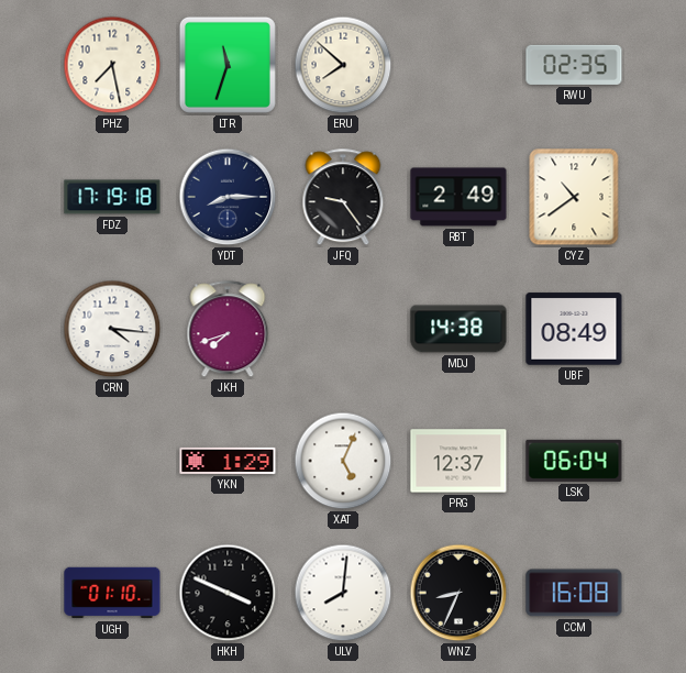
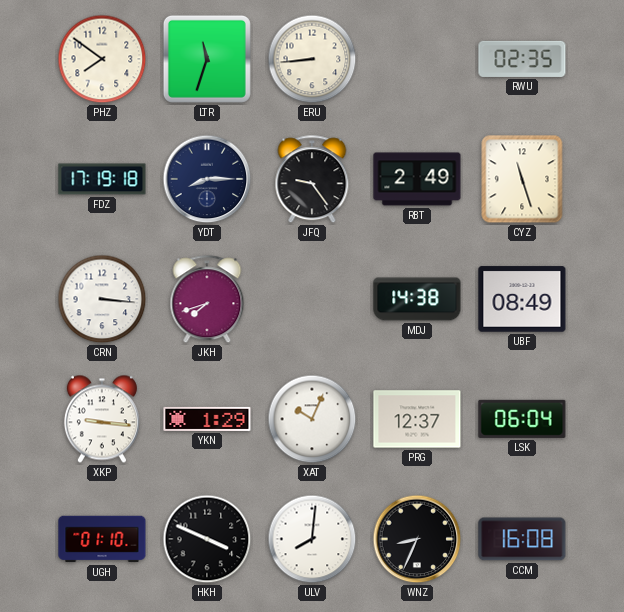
PHZ: 7:28 -> 7:51 (102, 59)
ERU: 7:52 -> 8:44 (312, 59)
CYZ: 10:39 -> 11:27 (522, 179)
CRN: 4:16 -> 3:16 (102, 299)
XKP: none -> 9:16 (102, 419)
XAT: 5:04 -> 10:04 (312, 419)
